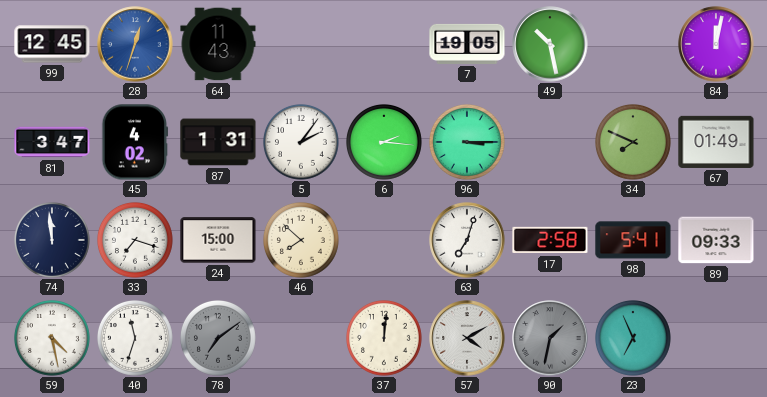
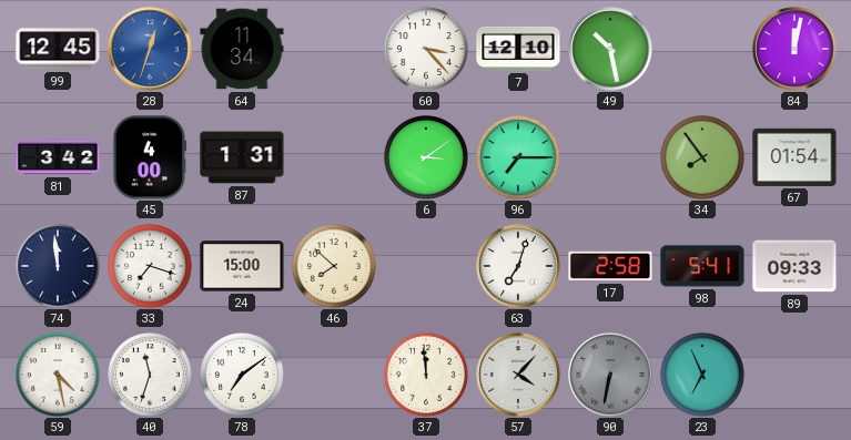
64: 11:43 -> 11:34 (242, 49)
60: none -> 3:23 (427, 50)
7: 19:05 -> 12:10 (518, 49)
81: 3:47 -> 3:42 (58, 157)
45: 4:02 -> 4:00 (150, 157)
5: 2:06 -> none (302, 143)
6: 2:16 -> 3:09 (427, 158)
96: 3:15 -> 7:15 (519, 158)
34: 7:49 -> 7:54 (703, 158)
67: 01:49 -> 01:54 (794, 157)
78 dial: grey -> white (243, 376)
37: 12:01 -> 11:59 (427, 376)
57: 4:10 -> 4:07 (518, 375)
90: 1:32 -> 6:32 (610, 375)
